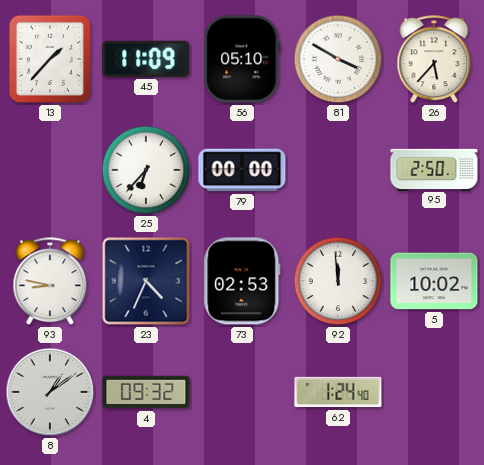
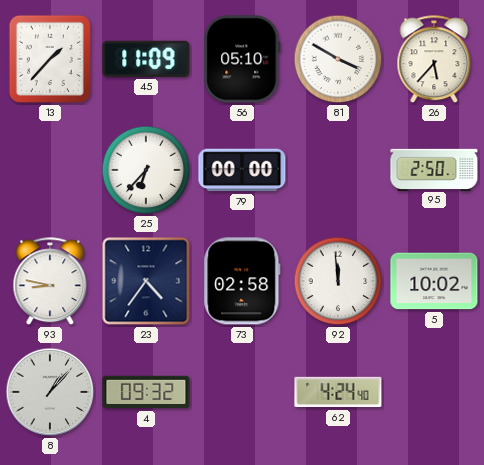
23: 4:34 -> 4:36 (146, 281)
73: 02:53 -> 02:58 (242, 281)
8: 1:09 -> 1:07 (50, 392)
62: 1:24 -> 4:24 (338, 392)
